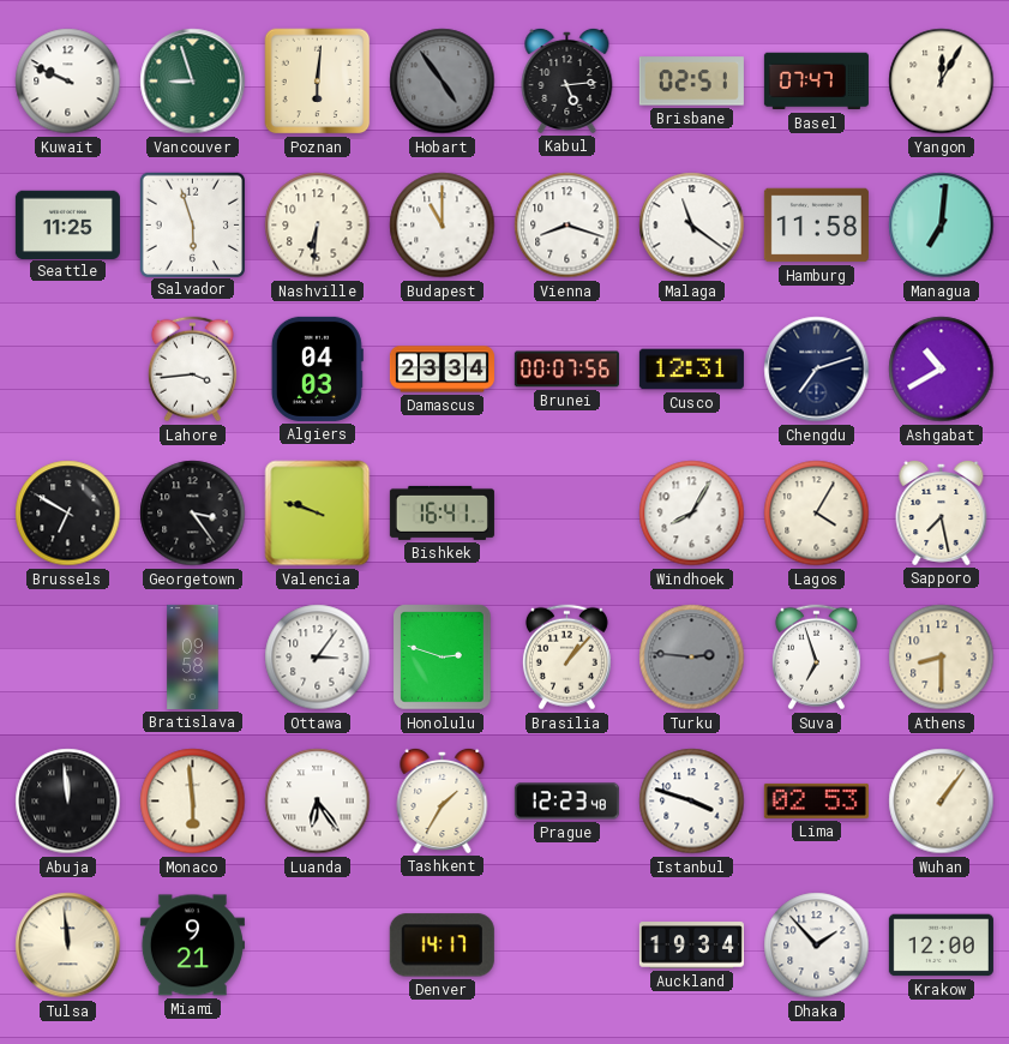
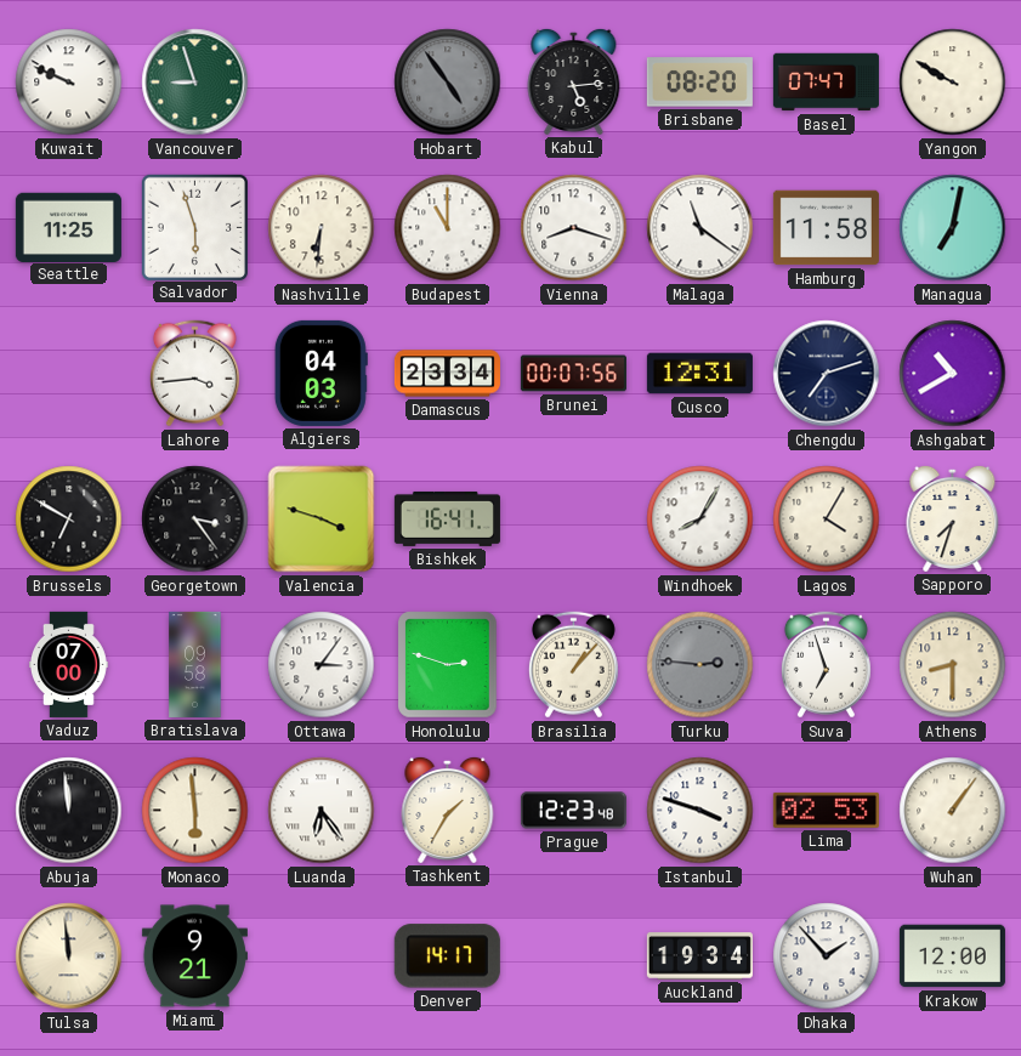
Poznan: 6:01 -> none (318, 82)
Brisbane: 02:51 -> 08:20 (699, 83)
Yangon: 12:05 -> 9:50 (953, 83)
Managua: 7:01 -> 7:02 (953, 228)
Valencia: 9:48 -> 3:48 (322, 520)
Sapporo: 7:28 -> 7:33 (953, 518)
Vaduz: none -> 07:00 (68, 664)
